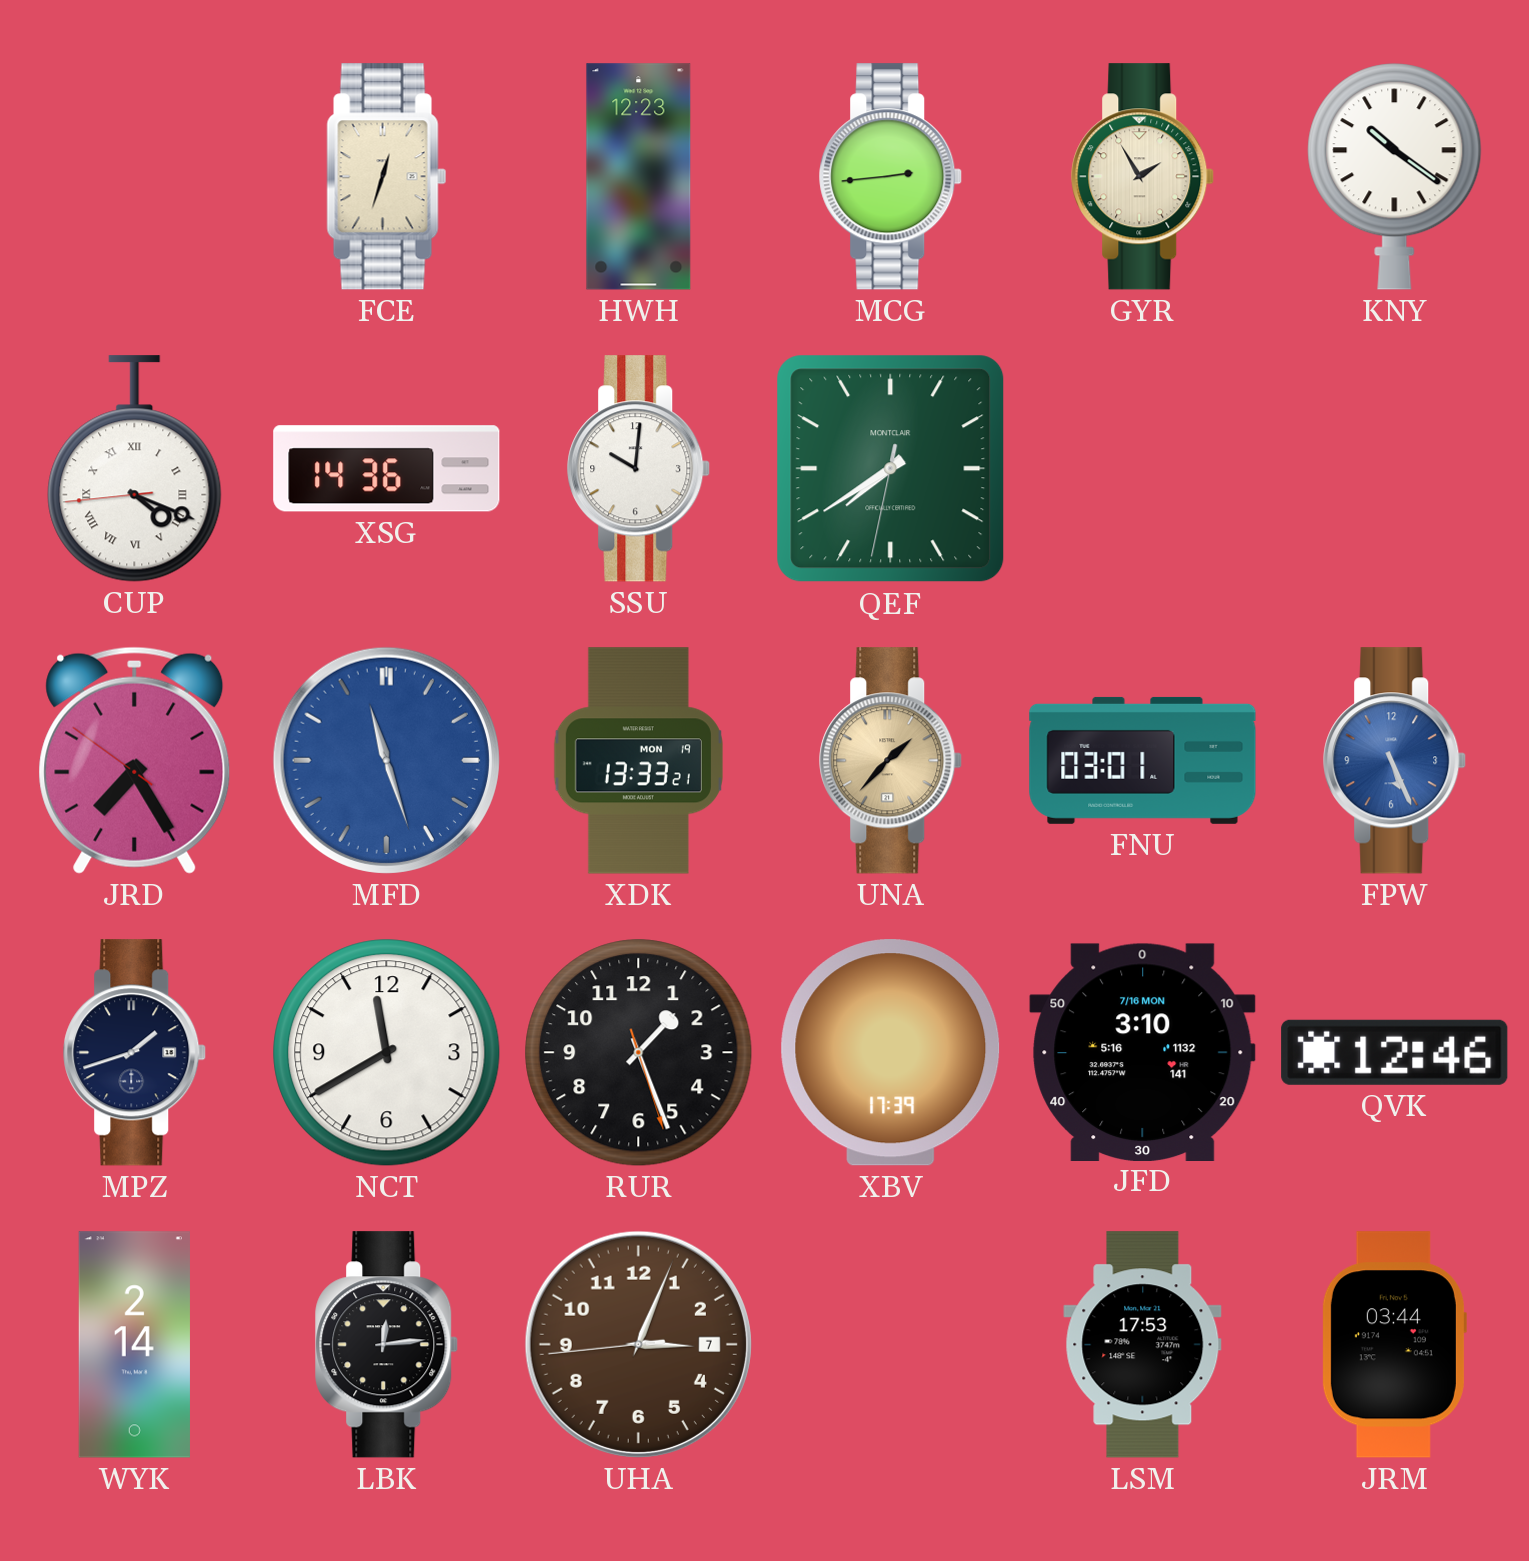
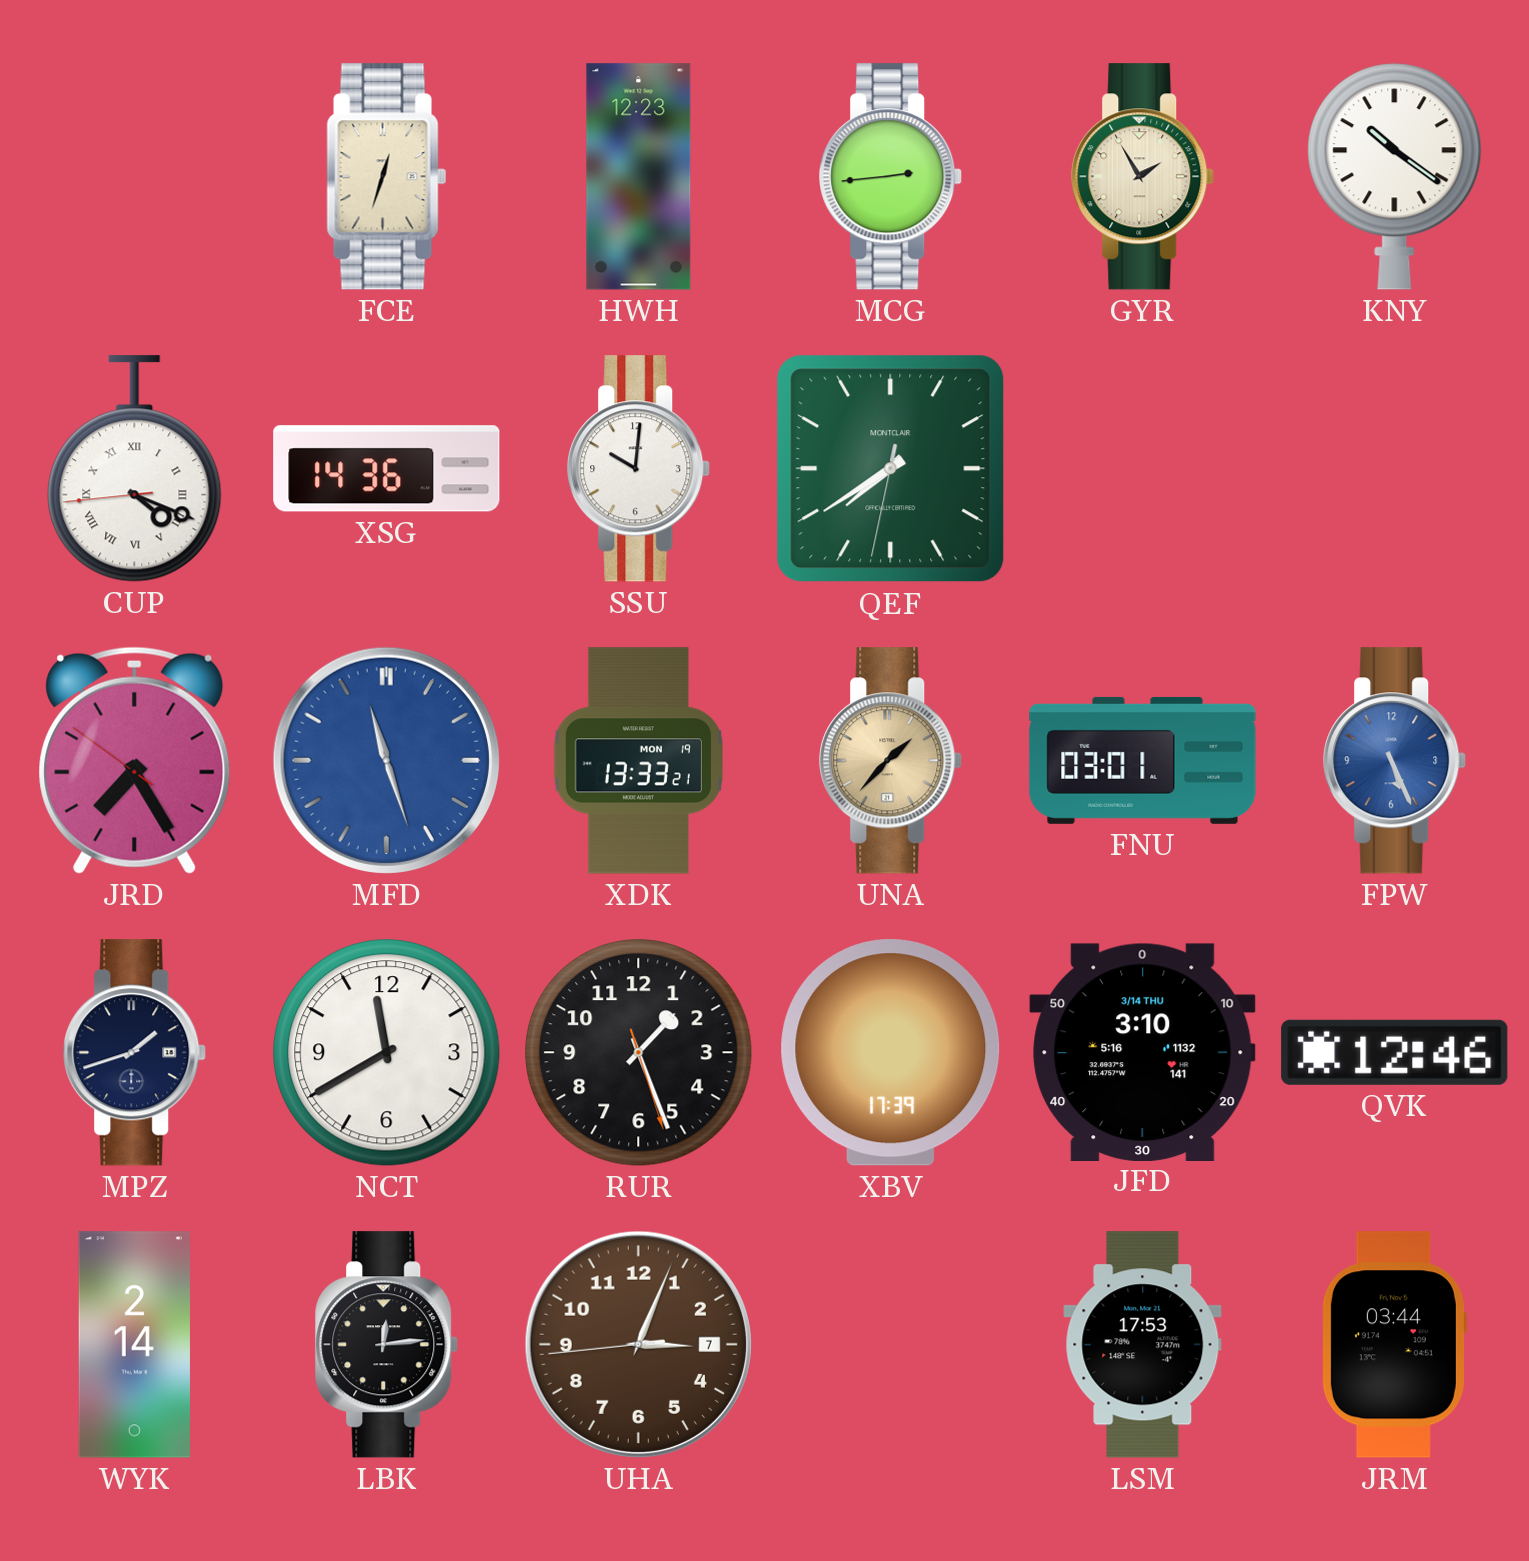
JFD date: 7/16 MON -> 3/14 THU (1143, 1052)
